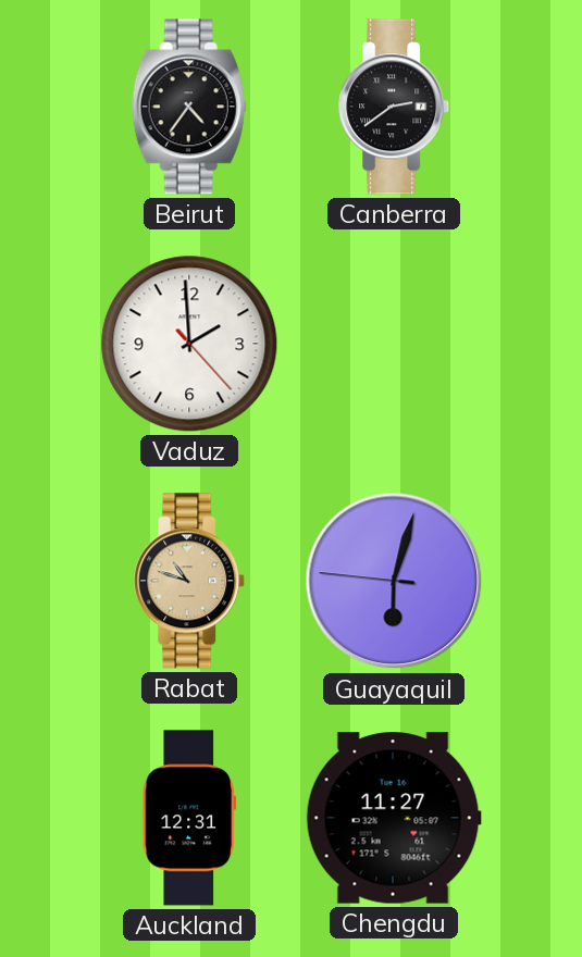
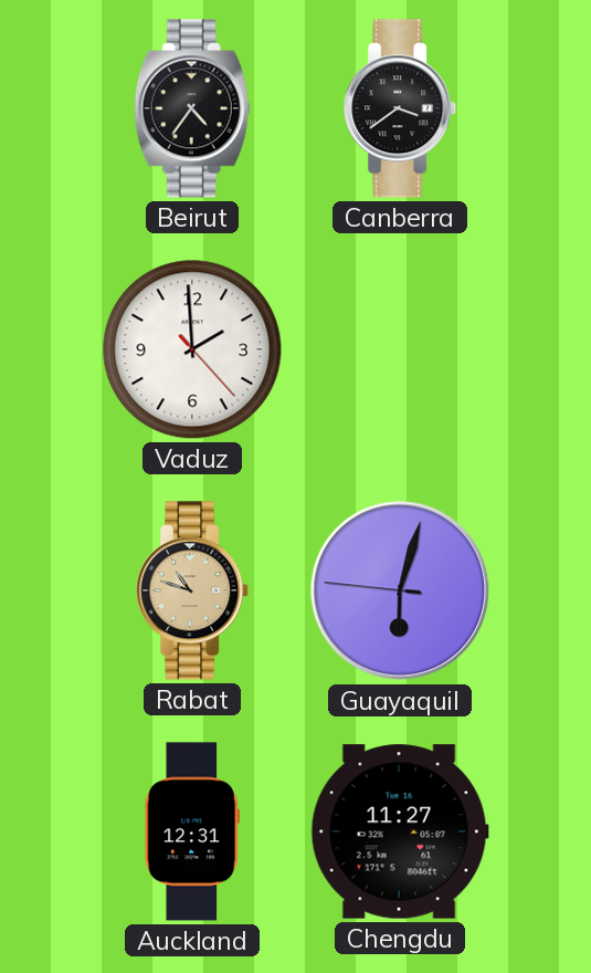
Canberra: 2:39 -> 3:39 (401, 108)
